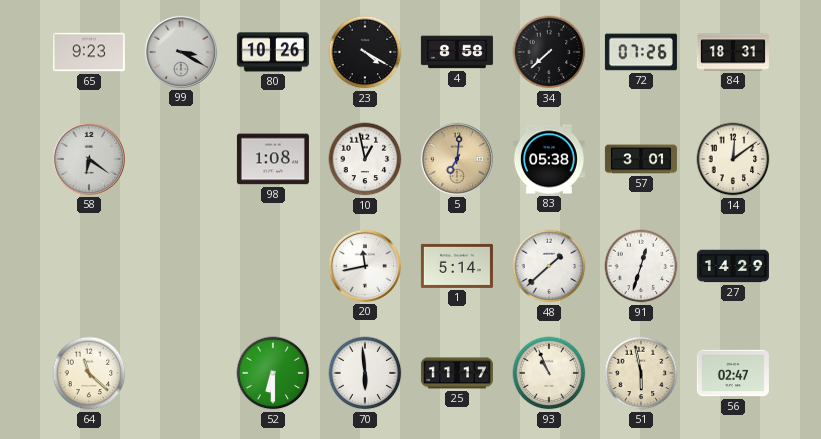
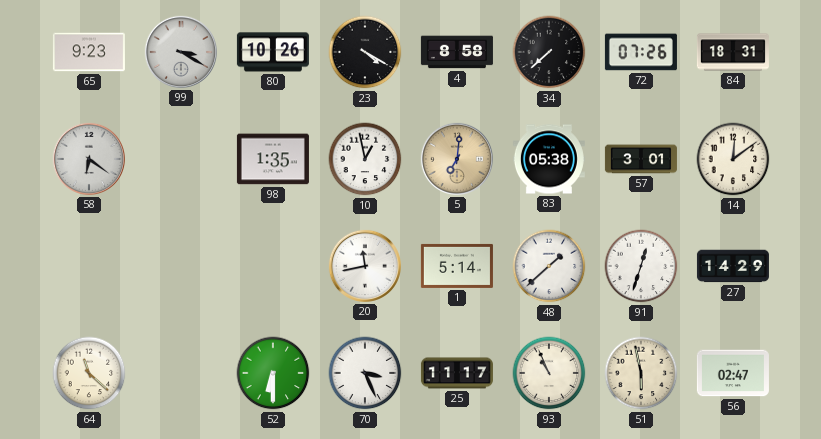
98: 1:08 -> 1:35 (273, 159)
70: 5:59 -> 3:26 (365, 373)
